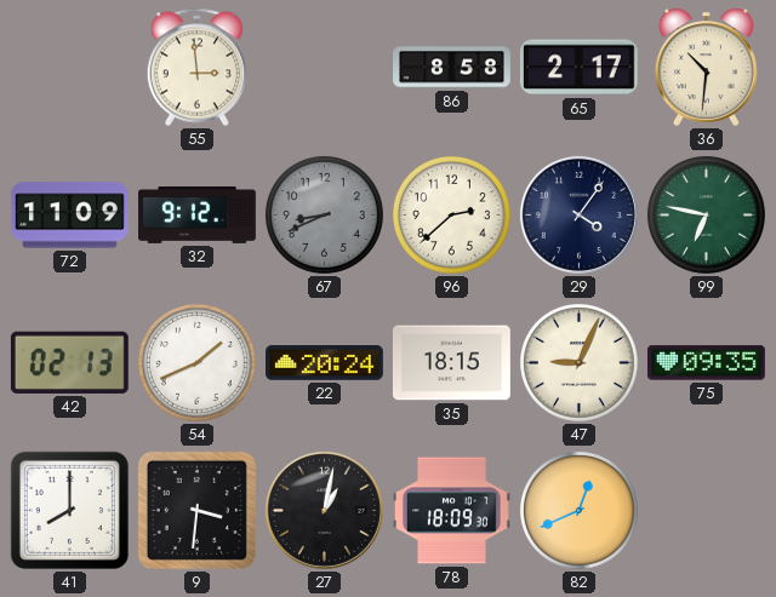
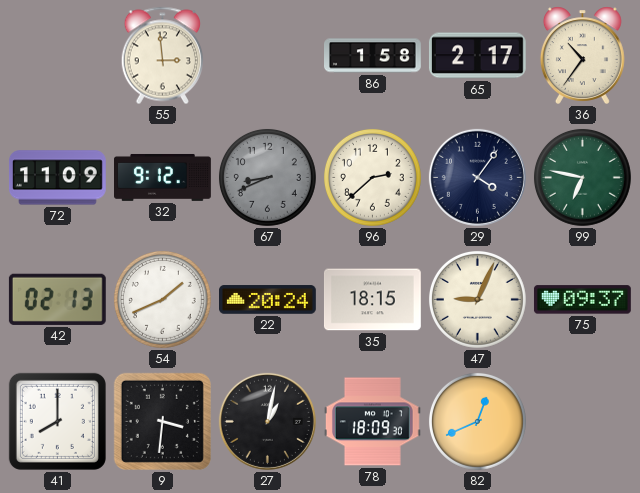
86: 8:58 -> 1:58 (373, 56)
36: 10:31 -> 10:36 (582, 55)
75: 09:35 -> 09:37 (582, 300)
